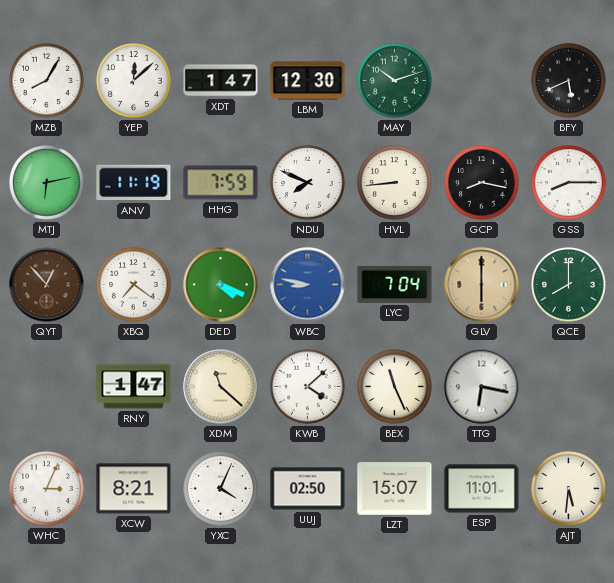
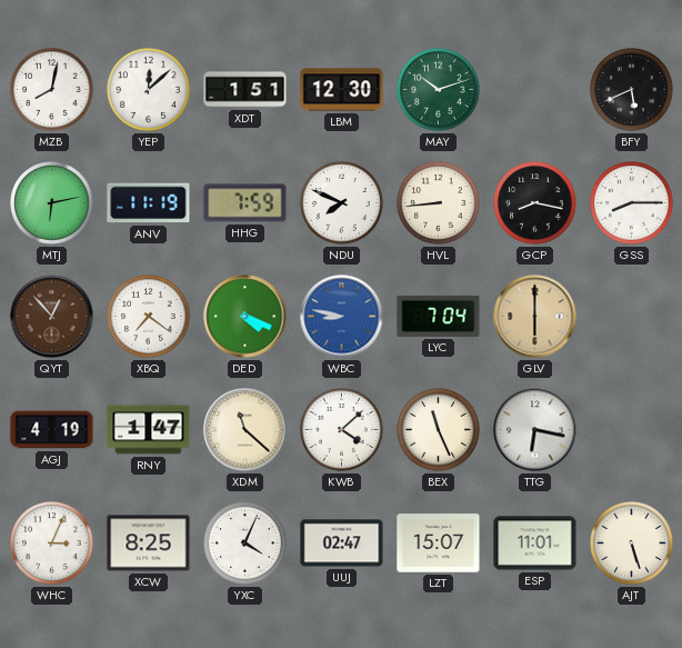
MZB: 8:05 -> 8:02 (52, 90)
XDT: 1:47 -> 1:51 (245, 90)
QCE: 8:00 -> none (569, 285)
AGJ: none -> 4:19 (52, 430)
XCW: 8:21 -> 8:25 (149, 544)
UUJ: 02:50 -> 02:47 (342, 544)
AJT: 5:31 -> 5:27 (632, 544)
